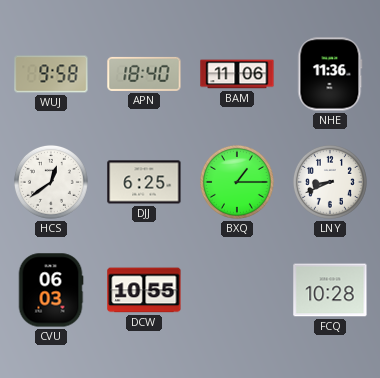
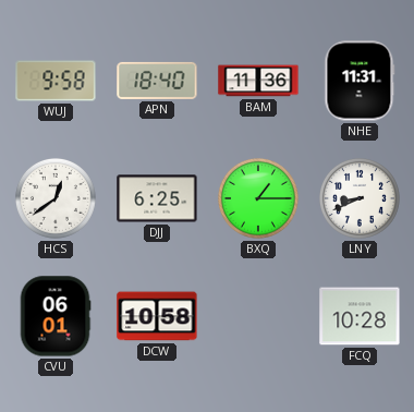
BAM: 11:06 -> 11:36 (258, 81)
NHE: 11:36 -> 11:31 (360, 81)
CVU: 06:03 -> 06:01 (56, 316)
DCW: 10:55 -> 10:58 (157, 316)
